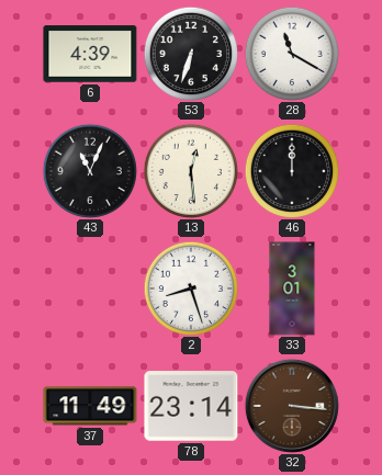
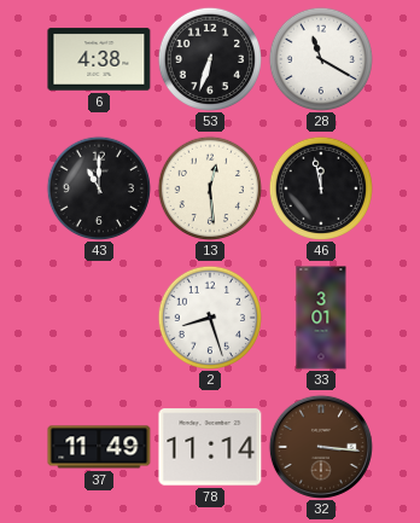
6: 4:39 -> 4:38 (99, 59)
43: 11:04 -> 11:00 (98, 187)
46: 12:00 -> 11:58 (320, 187)
78: 23:14 -> 11:14 (210, 447)
